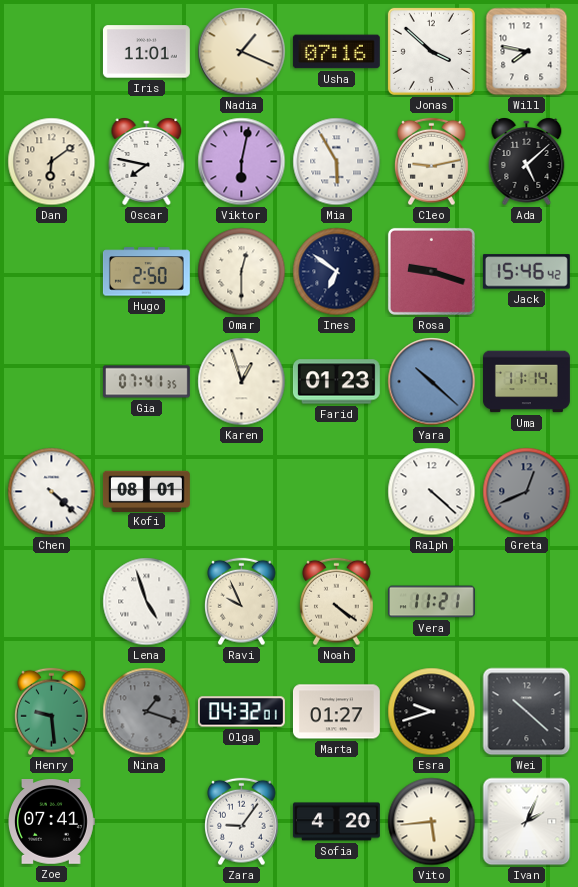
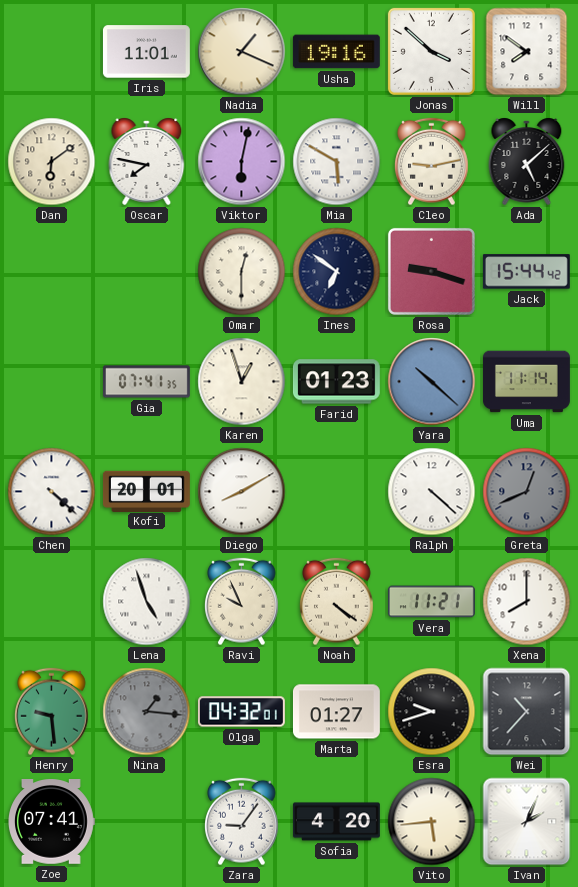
Usha: 07:16 -> 19:16 (336, 52)
Will: 7:47 -> 7:51 (527, 52)
Mia: 5:55 -> 5:50 (337, 162)
Hugo: 2:50 -> none (146, 272)
Jack: 15:46 -> 15:44 (526, 272)
Kofi: 08:01 -> 20:01 (146, 491)
Diego: none -> 8:10 (242, 492)
Xena: none -> 8:00 (527, 602)
Nina: 1:18 -> 1:16 (147, 712)
Wei: 10:22 -> 10:37 (527, 712)
